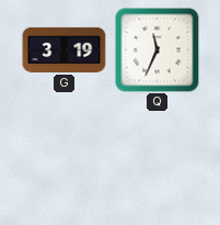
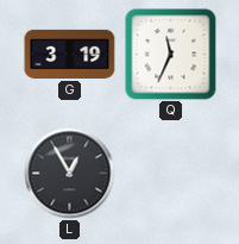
L: none -> 12:55 (70, 174)
